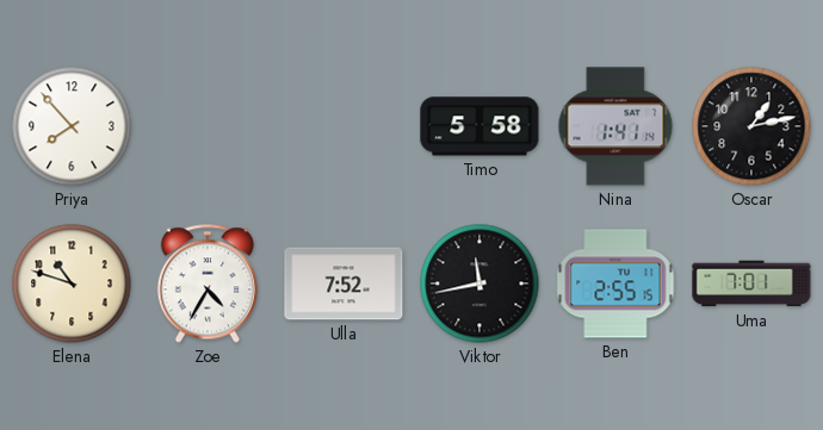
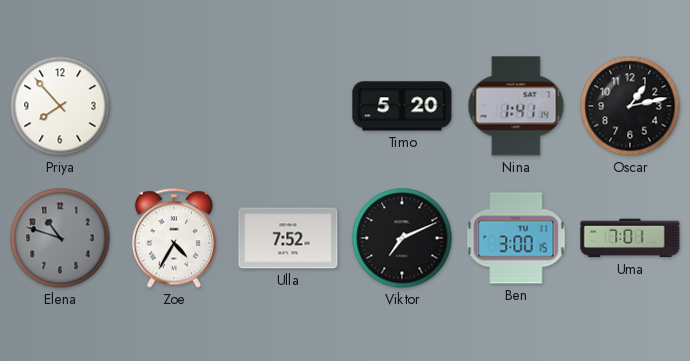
Timo: 5:58 -> 5:20 (402, 106)
Elena dial: cream -> grey (60, 238)
Viktor: 11:43 -> 7:11 (402, 238)
Ben: 2:55 -> 3:00 (516, 238)
